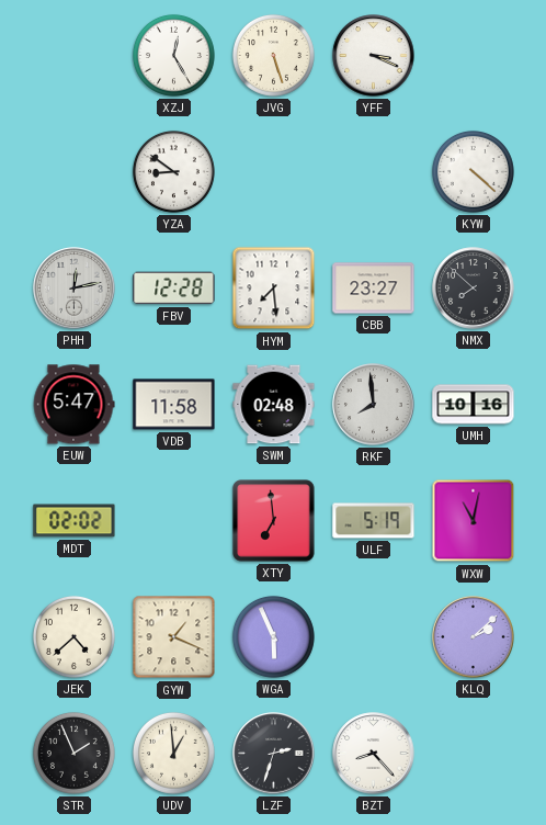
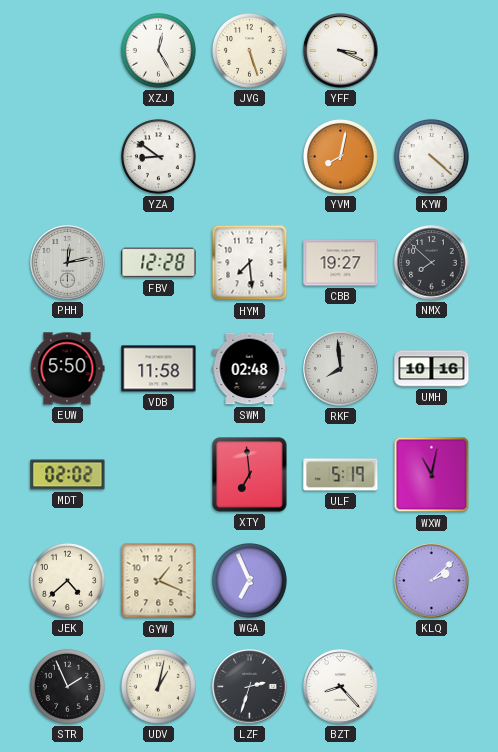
YVM: none -> 8:02 (340, 156)
CBB: 23:27 -> 19:27 (341, 263)
EUW: 5:47 -> 5:50 (67, 369)
WGA: 5:56 -> 6:56 (249, 580)
UDV: 12:59 -> 1:02 (158, 686)
